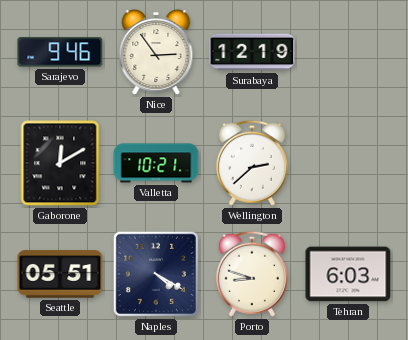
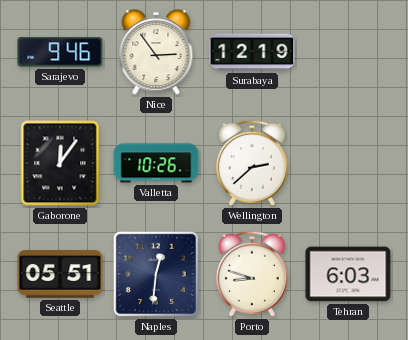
Gaborone: 12:10 -> 12:06 (60, 163)
Valletta: 10:21 -> 10:26 (156, 163)
Naples: 4:20 -> 12:31 (156, 274)
